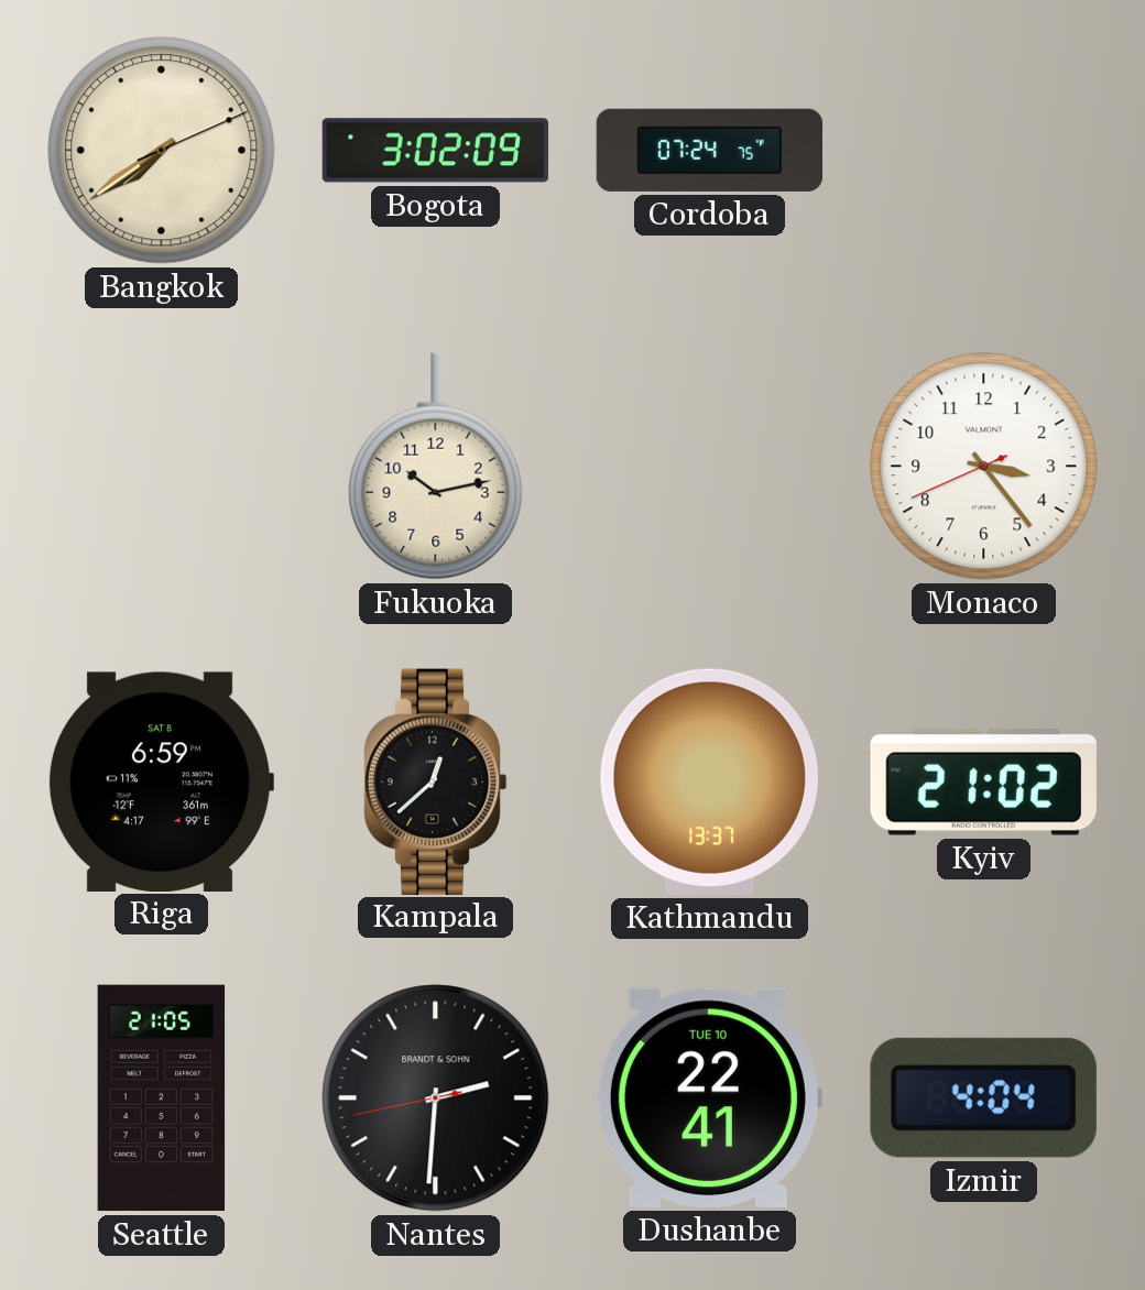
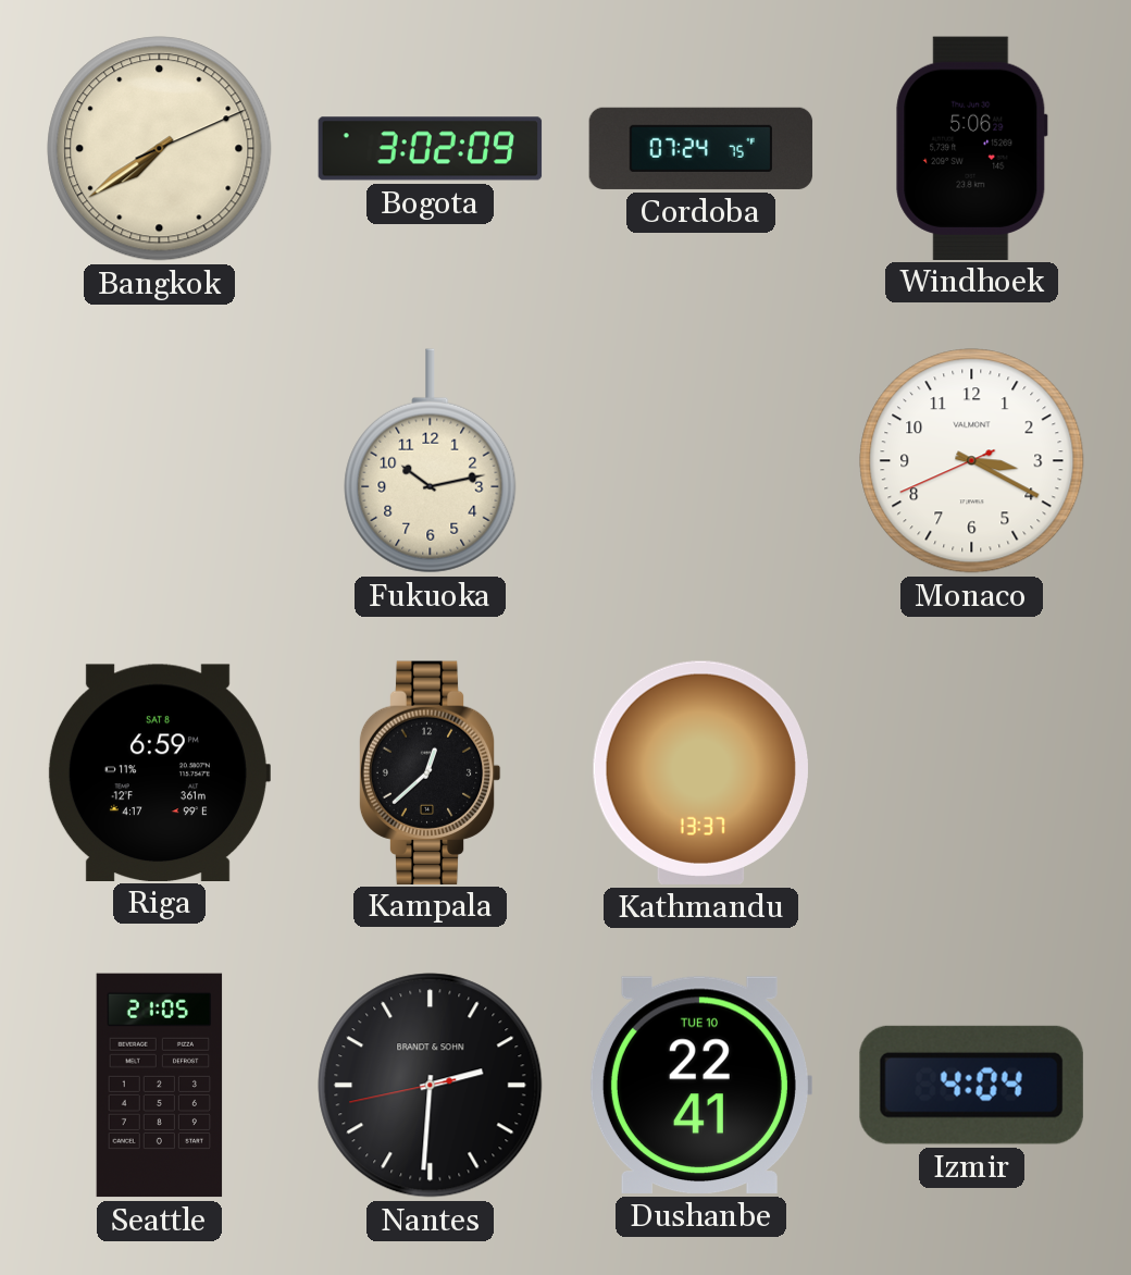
Windhoek: none -> 5:06 (972, 148)
Monaco: 3:23 -> 3:19 (972, 461)
Kyiv: 21:02 -> none (983, 783)
